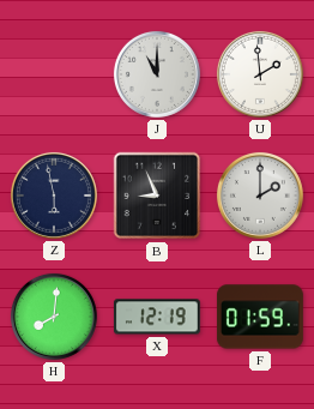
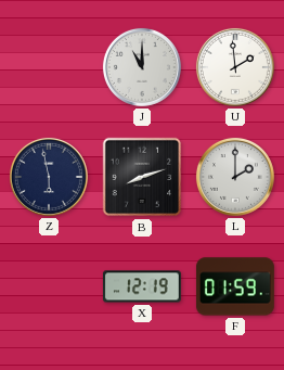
B: 8:56 -> 8:12 (142, 177)
H: 8:01 -> none (54, 317)
